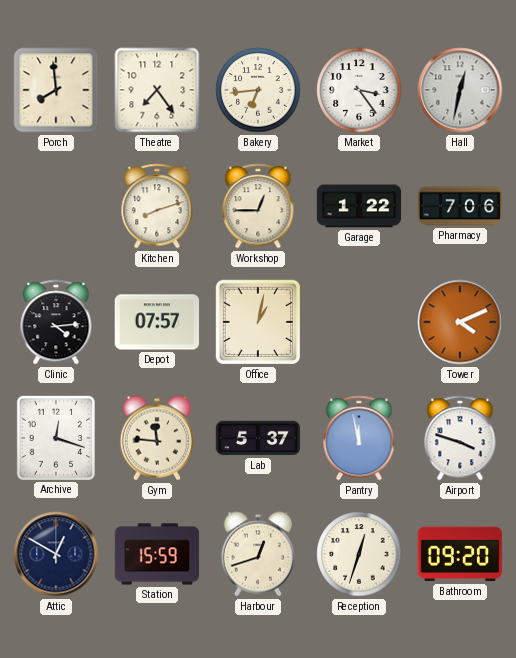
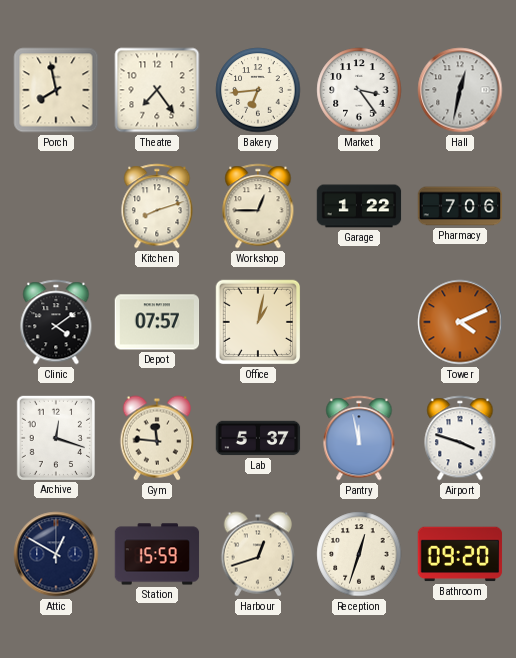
Porch: 7:59 -> 7:58 (56, 90)
Clinic: 4:14 -> 4:09 (56, 322)
